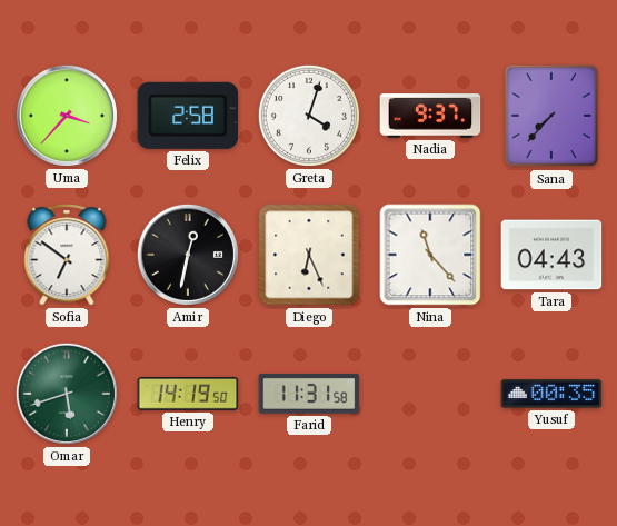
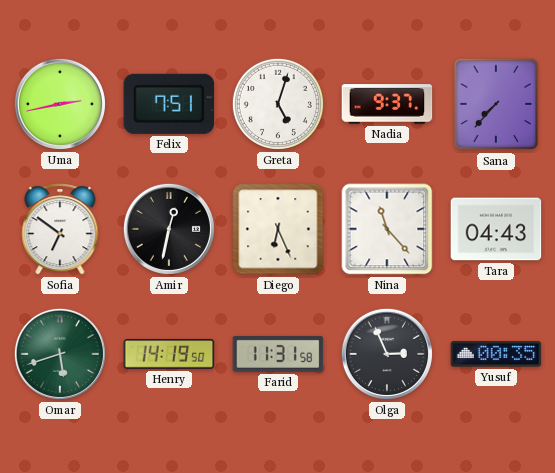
Uma: 3:37 -> 2:43 (60, 104)
Felix: 2:58 -> 7:51 (169, 104)
Greta: 4:03 -> 5:03 (278, 104)
Olga: none -> 2:56 (387, 354)
